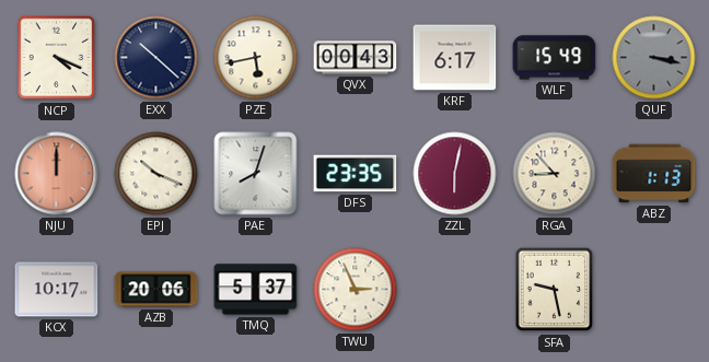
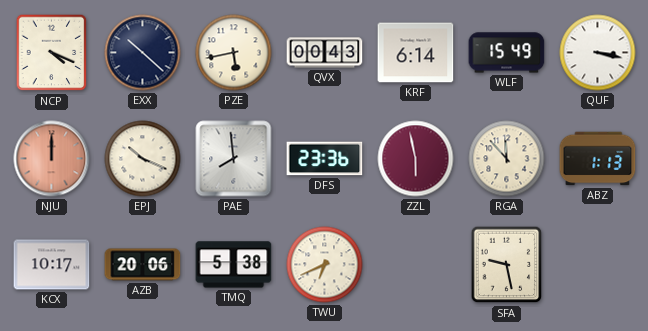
KRF: 6:17 -> 6:14 (416, 53)
QUF dial: grey -> white (598, 53)
PAE: 8:03 -> 7:59 (234, 159)
DFS: 23:35 -> 23:36 (325, 159)
ZZL: 6:02 -> 5:58 (416, 159)
RGA: 8:53 -> 11:53 (507, 159)
TMQ: 5:37 -> 5:38 (234, 265)
TWU: 2:56 -> 6:41 (325, 265)
